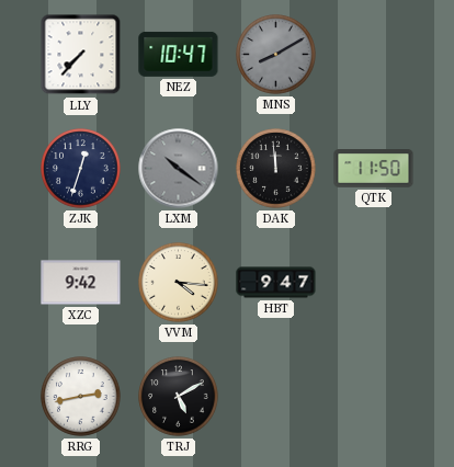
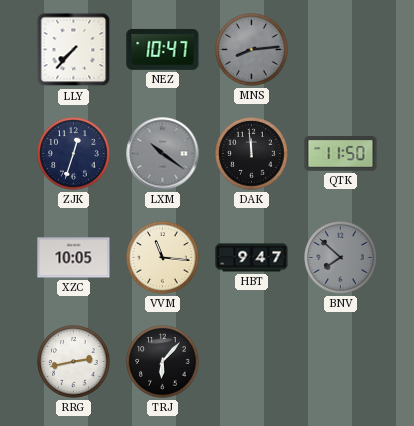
MNS: 8:10 -> 8:14 (252, 50)
XZC: 9:42 -> 10:05 (74, 258)
VVM: 4:16 -> 11:16 (163, 258)
BNV: none -> 7:52 (341, 258)
TRJ: 5:10 -> 6:07 (163, 362)
